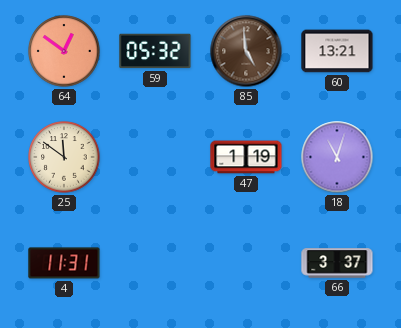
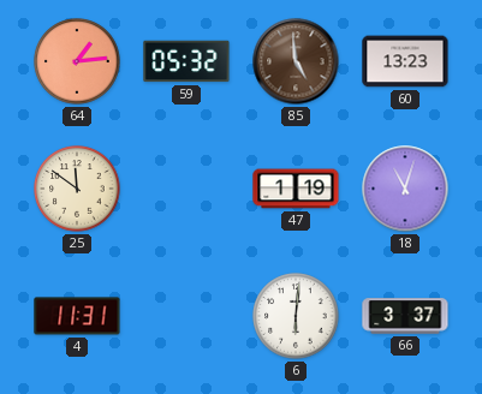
64: 12:51 -> 1:14 (77, 61)
60: 13:21 -> 13:23 (405, 61)
6: none -> 6:01 (296, 316)
